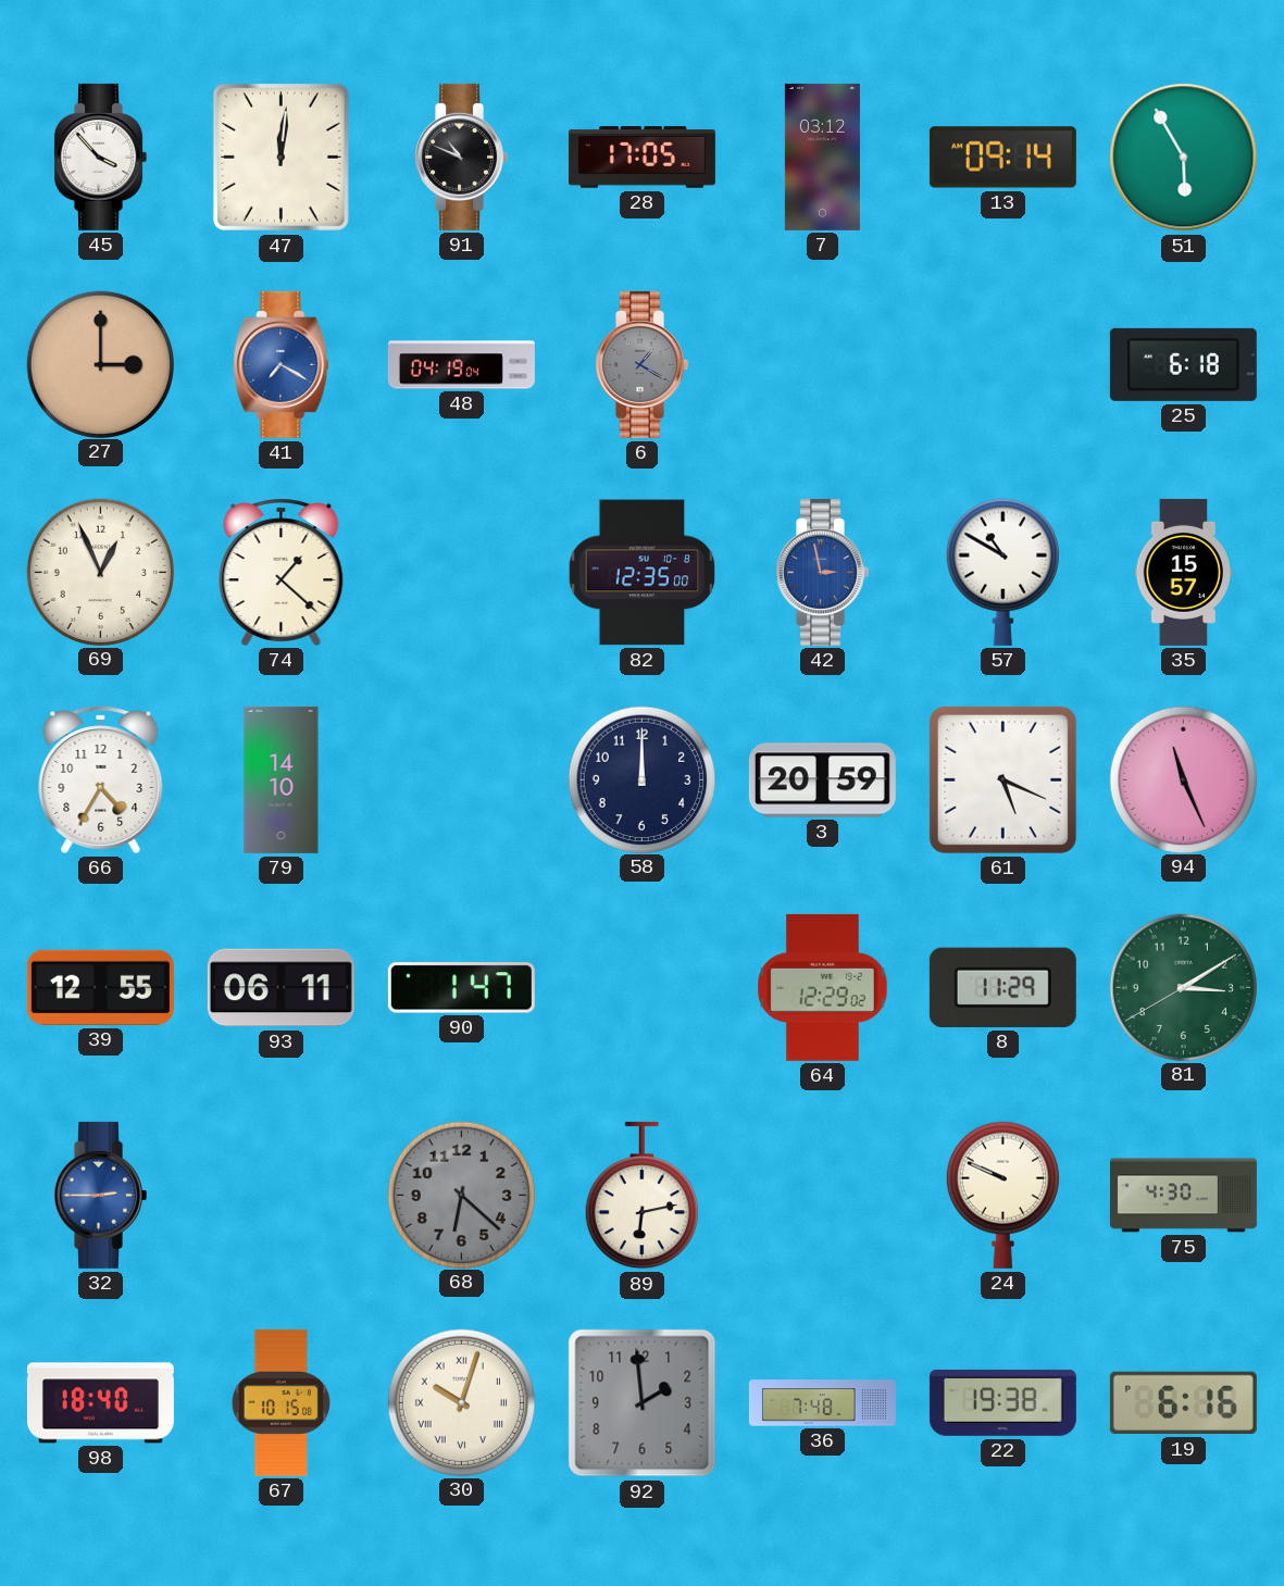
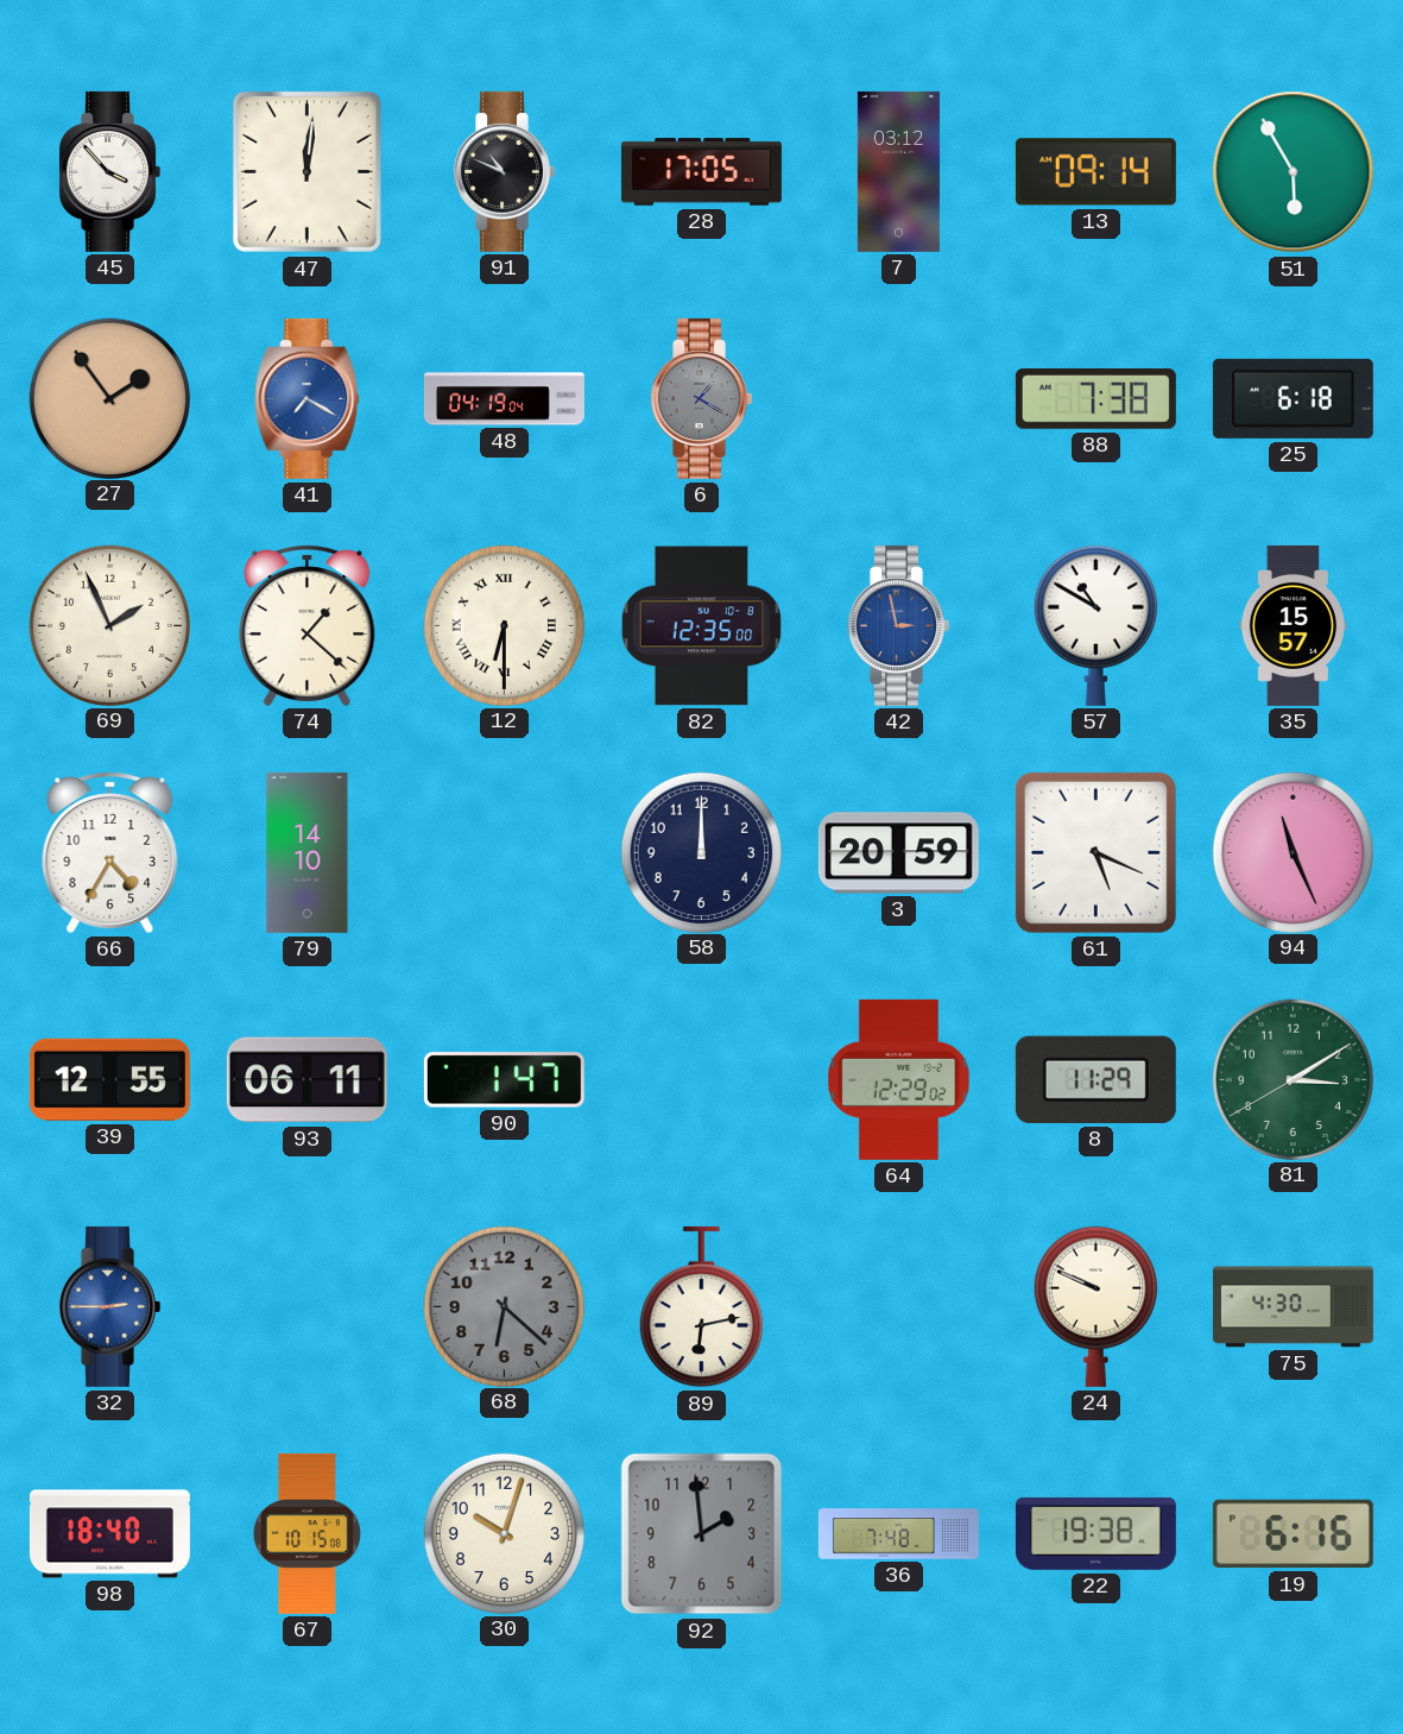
27: 3:00 -> 1:54 (109, 398)
88: none -> 7:38 (1095, 399)
69: 12:56 -> 1:56 (109, 625)
12: none -> 6:30 (504, 625)
30 numerals: Roman -> Arabic (504, 1533)
